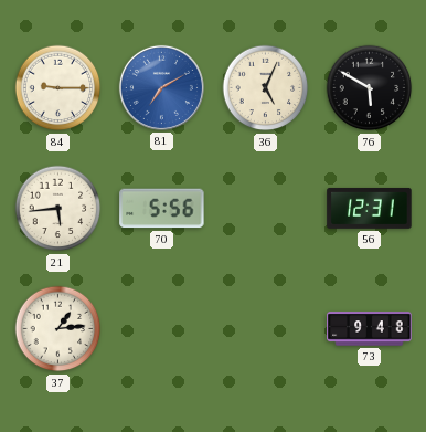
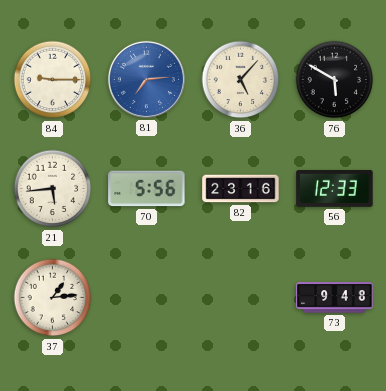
81: 7:10 -> 7:14 (146, 79)
36: 5:04 -> 5:07 (241, 80)
82: none -> 23:16 (241, 189)
56: 12:31 -> 12:33 (335, 188)
